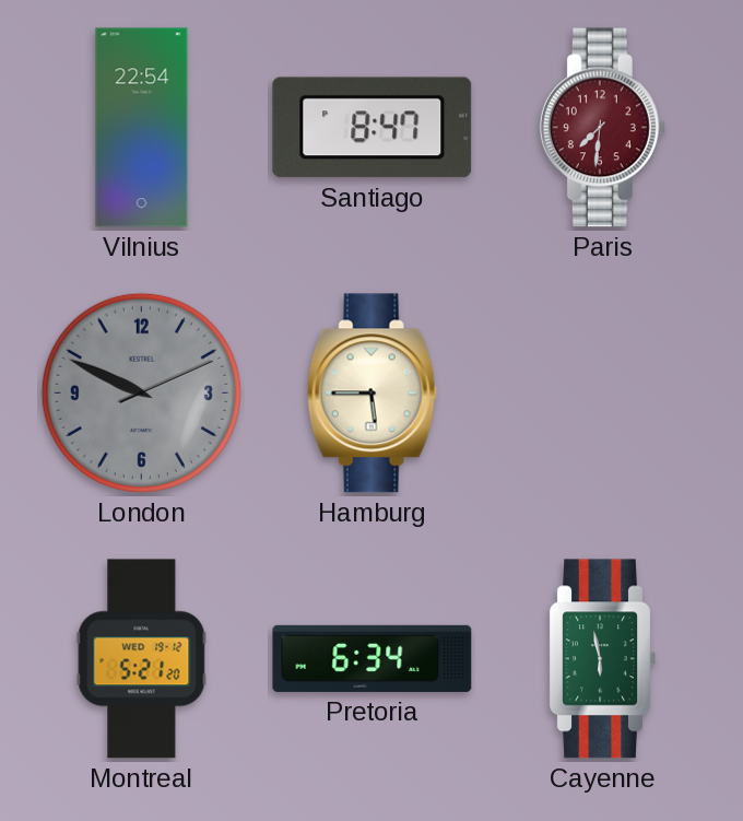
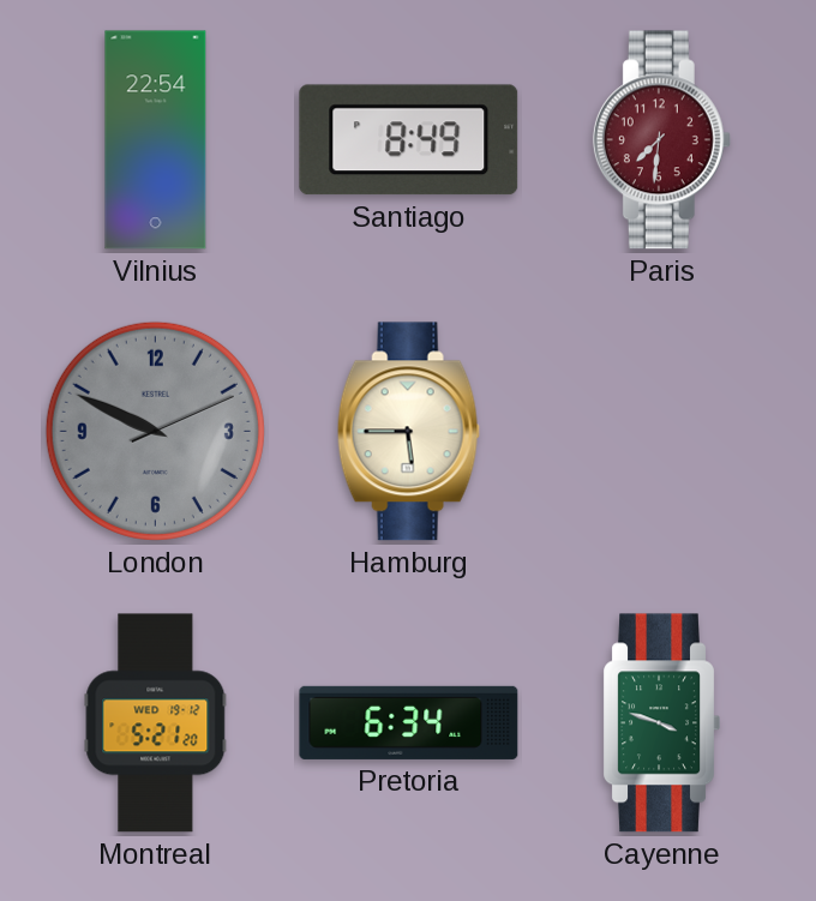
Santiago: 8:47 -> 8:49 (409, 140)
Cayenne: 5:58 -> 3:48 (661, 723)
